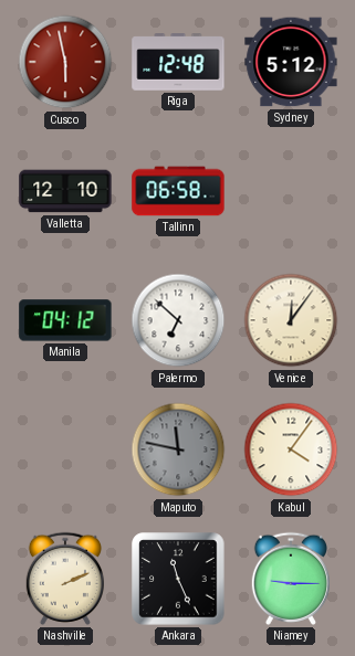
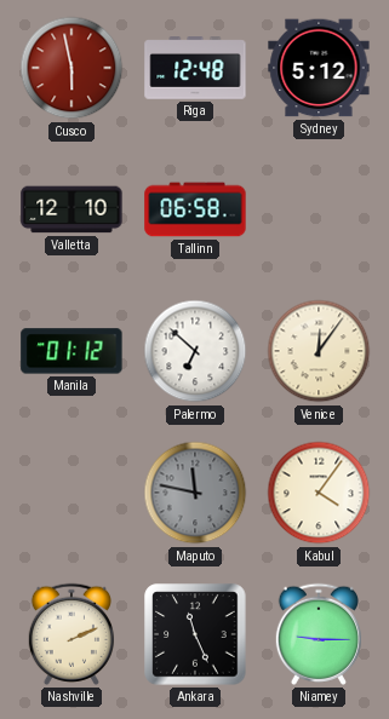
Manila: 04:12 -> 01:12 (71, 351)
